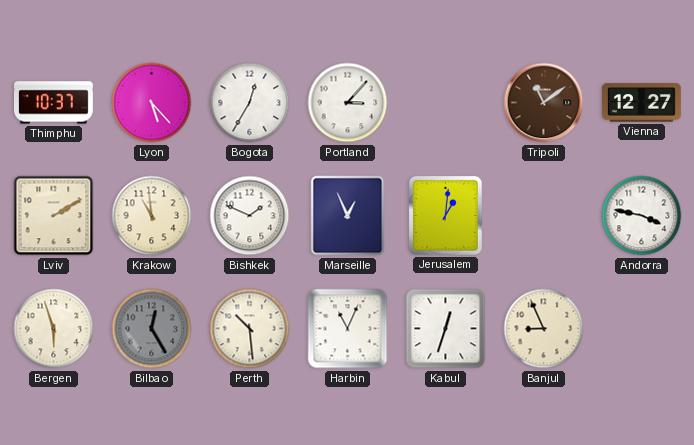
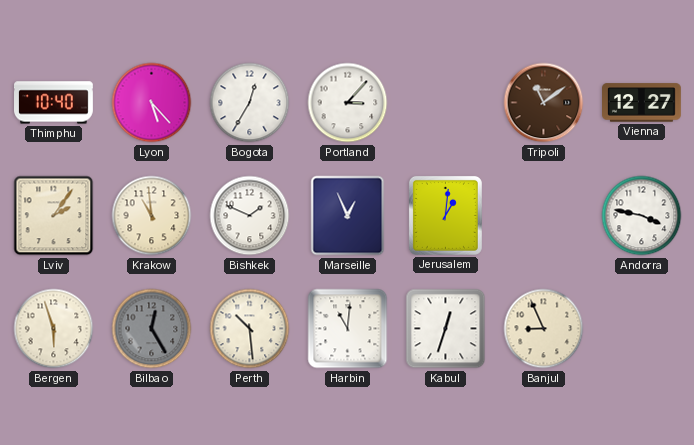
Thimphu: 10:37 -> 10:40 (54, 103)
Lviv: 2:10 -> 2:06 (54, 216)
Harbin: 11:04 -> 11:01 (348, 329)
